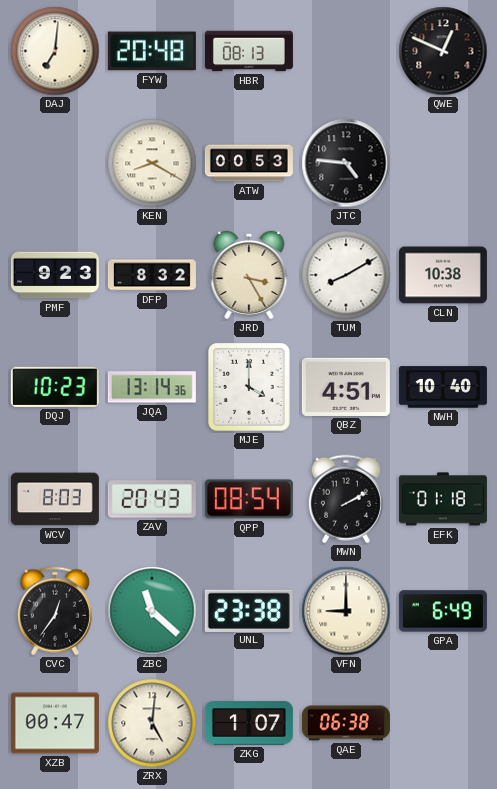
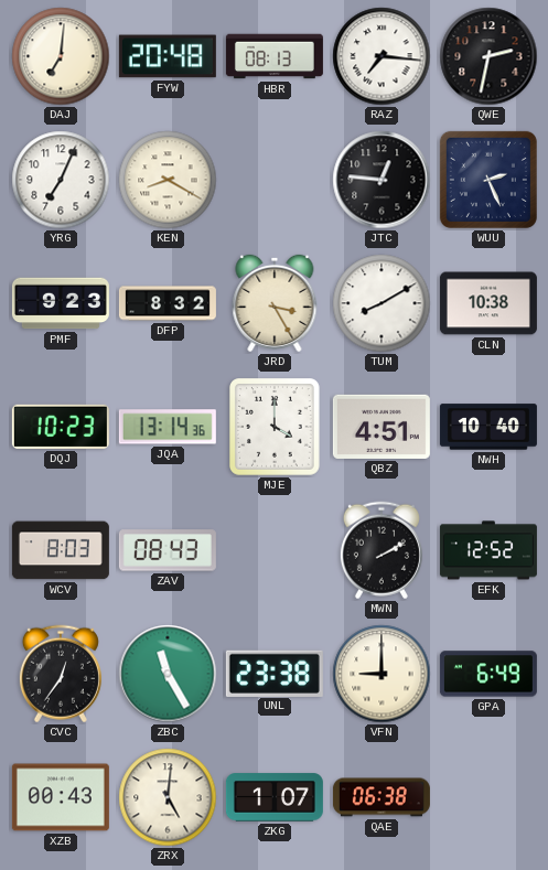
RAZ: none -> 7:16 (382, 56)
QWE: 12:49 -> 2:32 (488, 56)
YRG: none -> 7:04 (61, 180)
ATW: 00:53 -> none (249, 163)
JTC: 4:46 -> 12:46 (382, 180)
WUU: none -> 2:26 (488, 180)
ZAV: 20:43 -> 08:43 (168, 550)
QPP: 08:54 -> none (249, 499)
EFK: 01:18 -> 12:52 (488, 550)
ZBC: 11:22 -> 11:25 (168, 674)
XZB: 00:47 -> 00:43 (61, 797)
